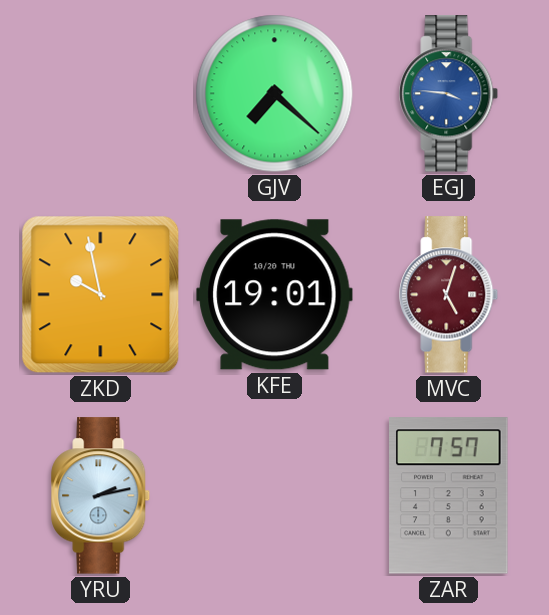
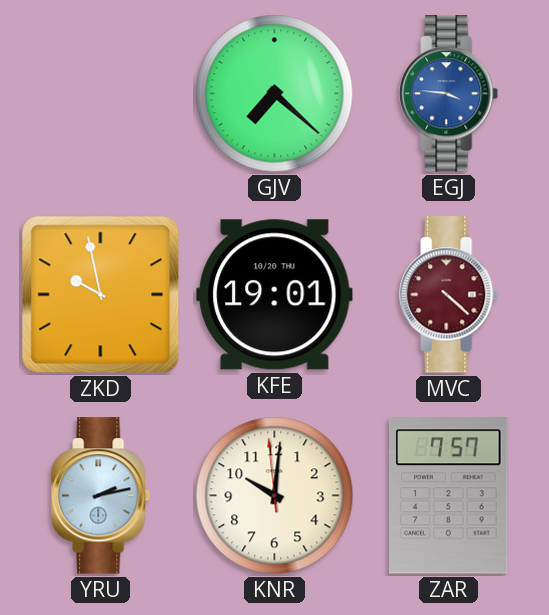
MVC: 5:03 -> 4:22 (449, 295)
KNR: none -> 10:00 (275, 496)
